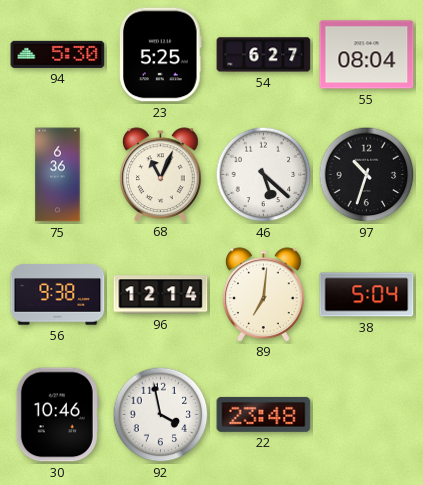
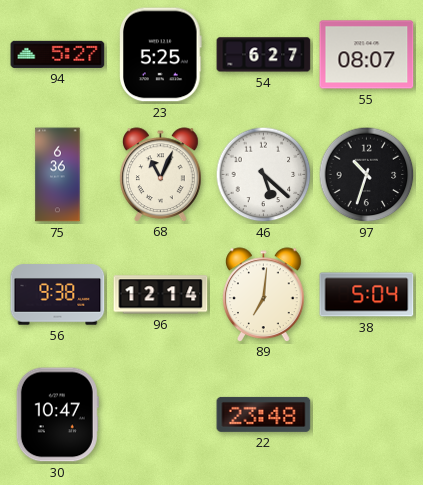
94: 5:30 -> 5:27 (58, 54)
55: 08:04 -> 08:07 (367, 55)
30: 10:46 -> 10:47 (57, 415)
92: 3:58 -> none (161, 415)
